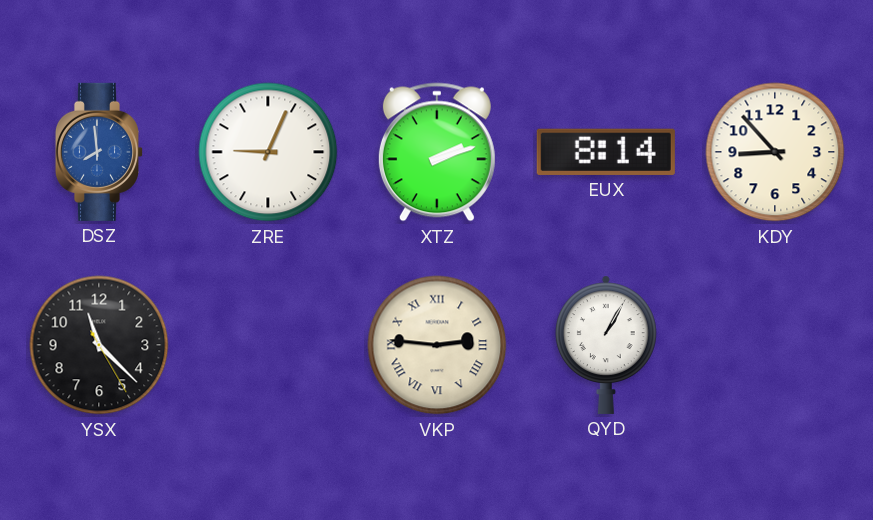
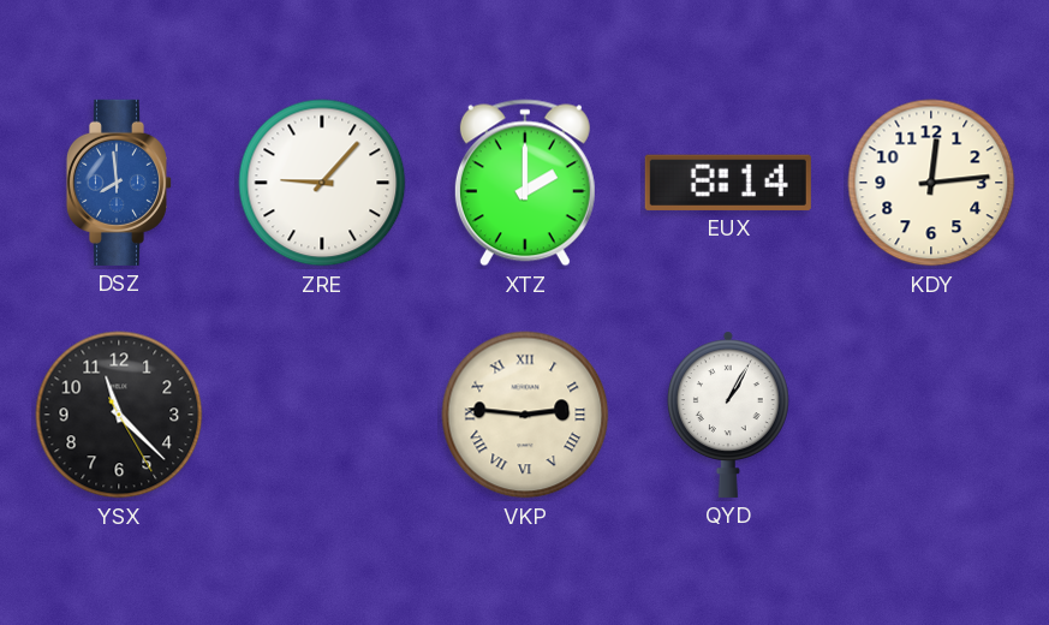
ZRE: 9:04 -> 9:07 (322, 183)
XTZ: 2:12 -> 2:00 (525, 183)
KDY: 8:53 -> 12:14 (931, 183)
